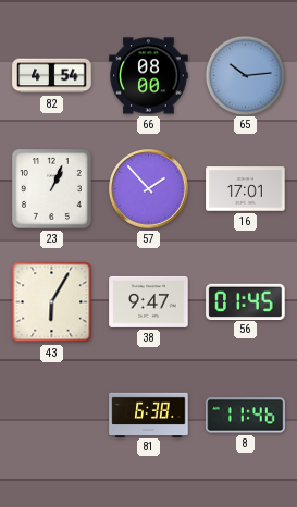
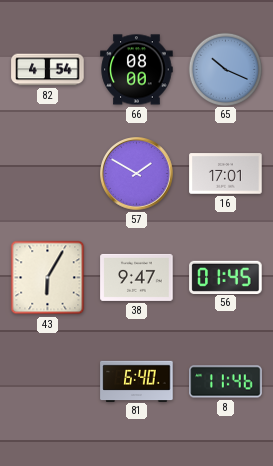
65: 10:14 -> 10:19 (225, 69)
23: 1:04 -> none (51, 188)
57: 1:53 -> 1:50 (137, 174)
81: 6:38 -> 6:40 (137, 381)
